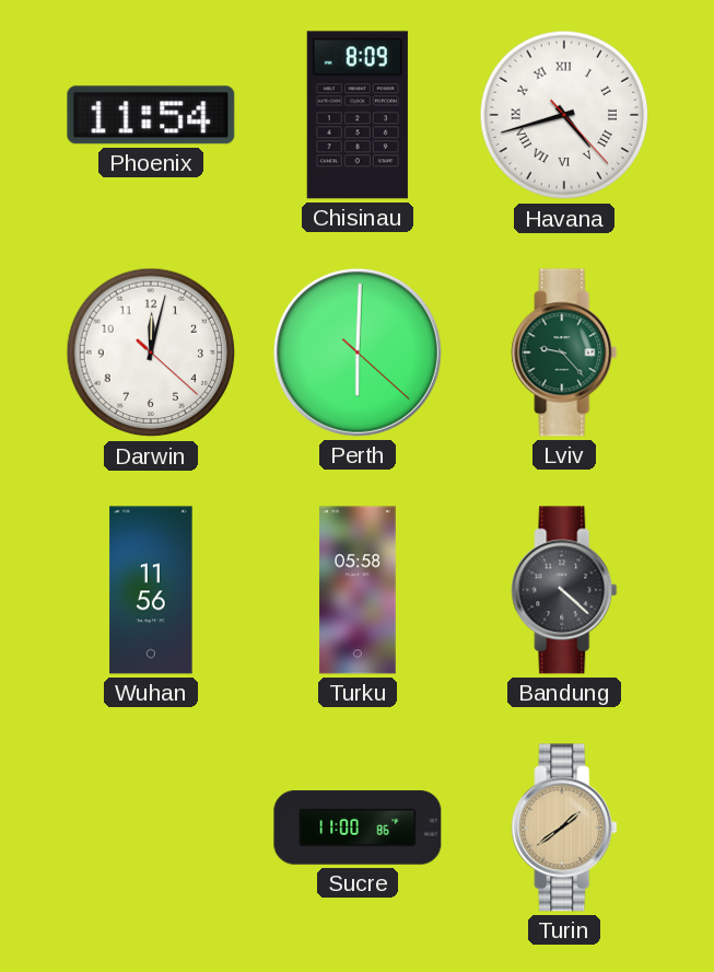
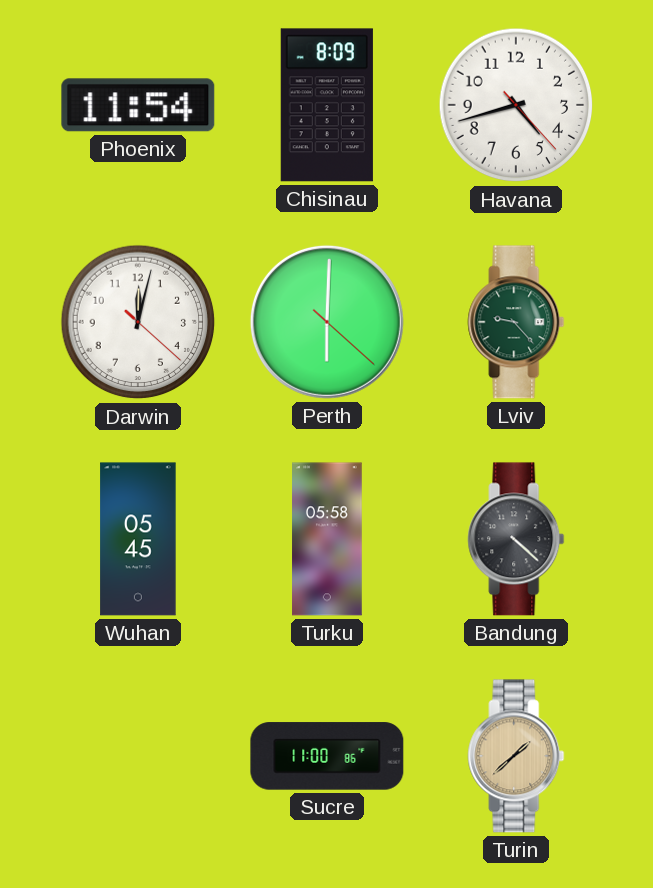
Havana numerals: Roman -> Arabic (516, 105)
Wuhan: 11:56 -> 05:45 (138, 539)
Turin: 1:39 -> 1:38 (516, 756)
